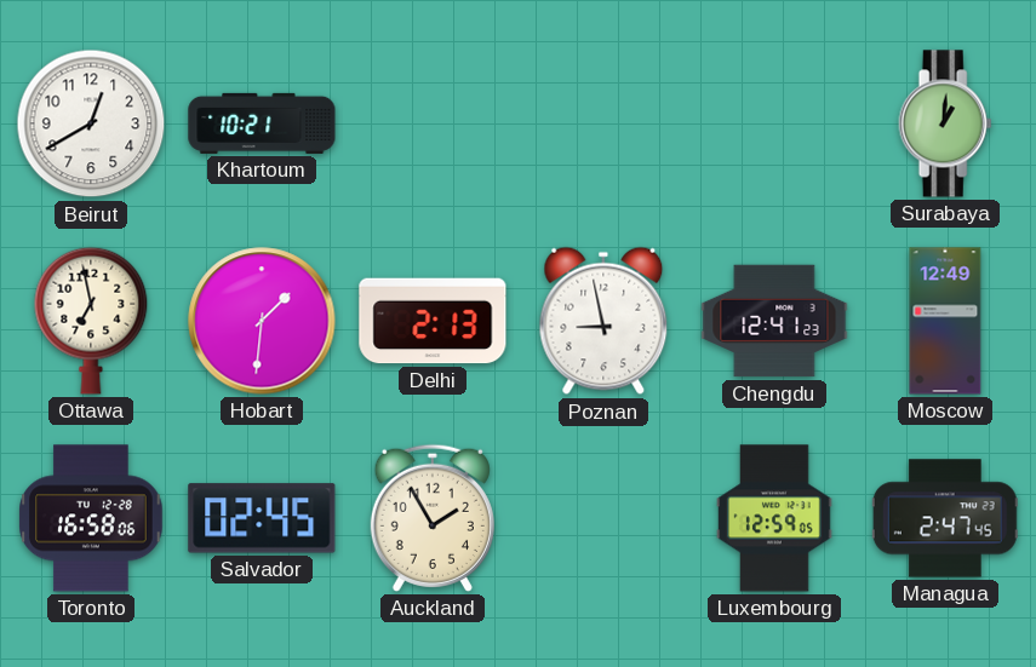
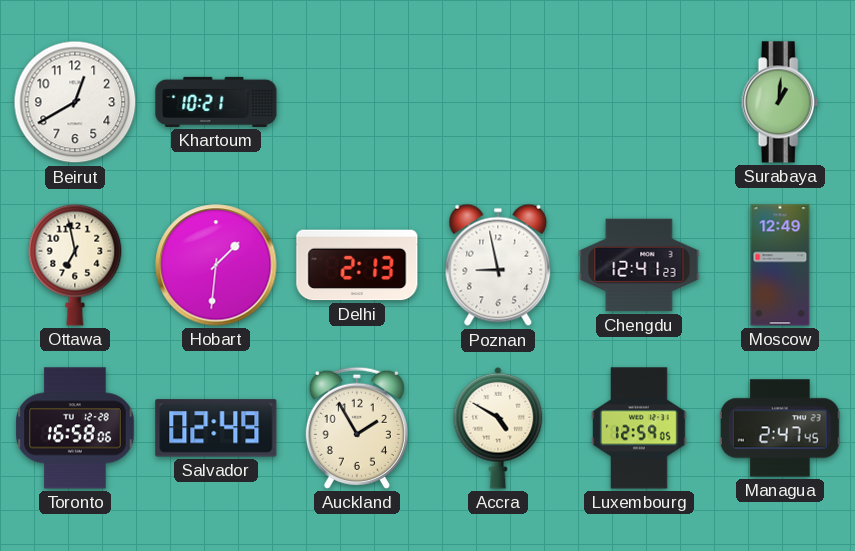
Salvador: 02:45 -> 02:49 (216, 428)
Accra: none -> 4:50 (498, 428)
